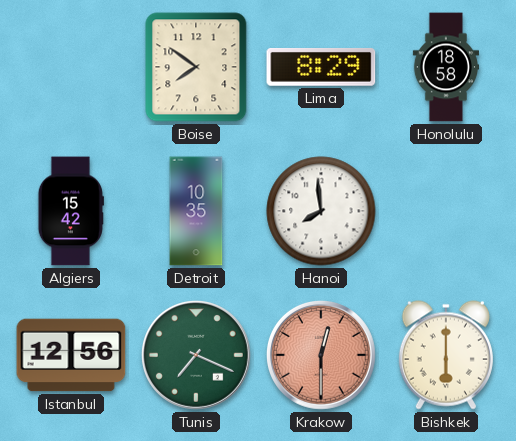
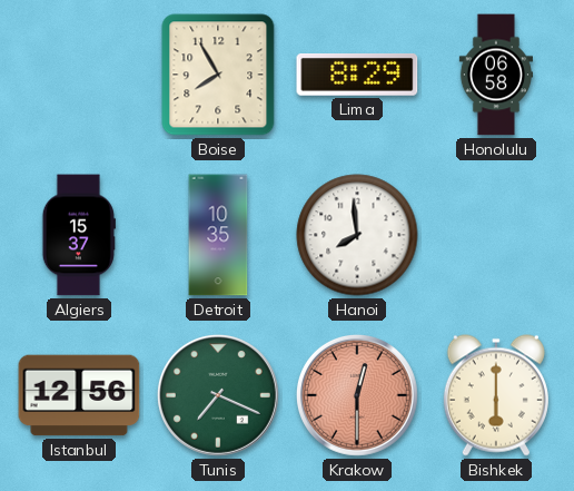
Boise: 7:51 -> 7:55 (218, 75)
Honolulu: 18:58 -> 06:58 (495, 75)
Algiers: 15:42 -> 15:37 (79, 235)
